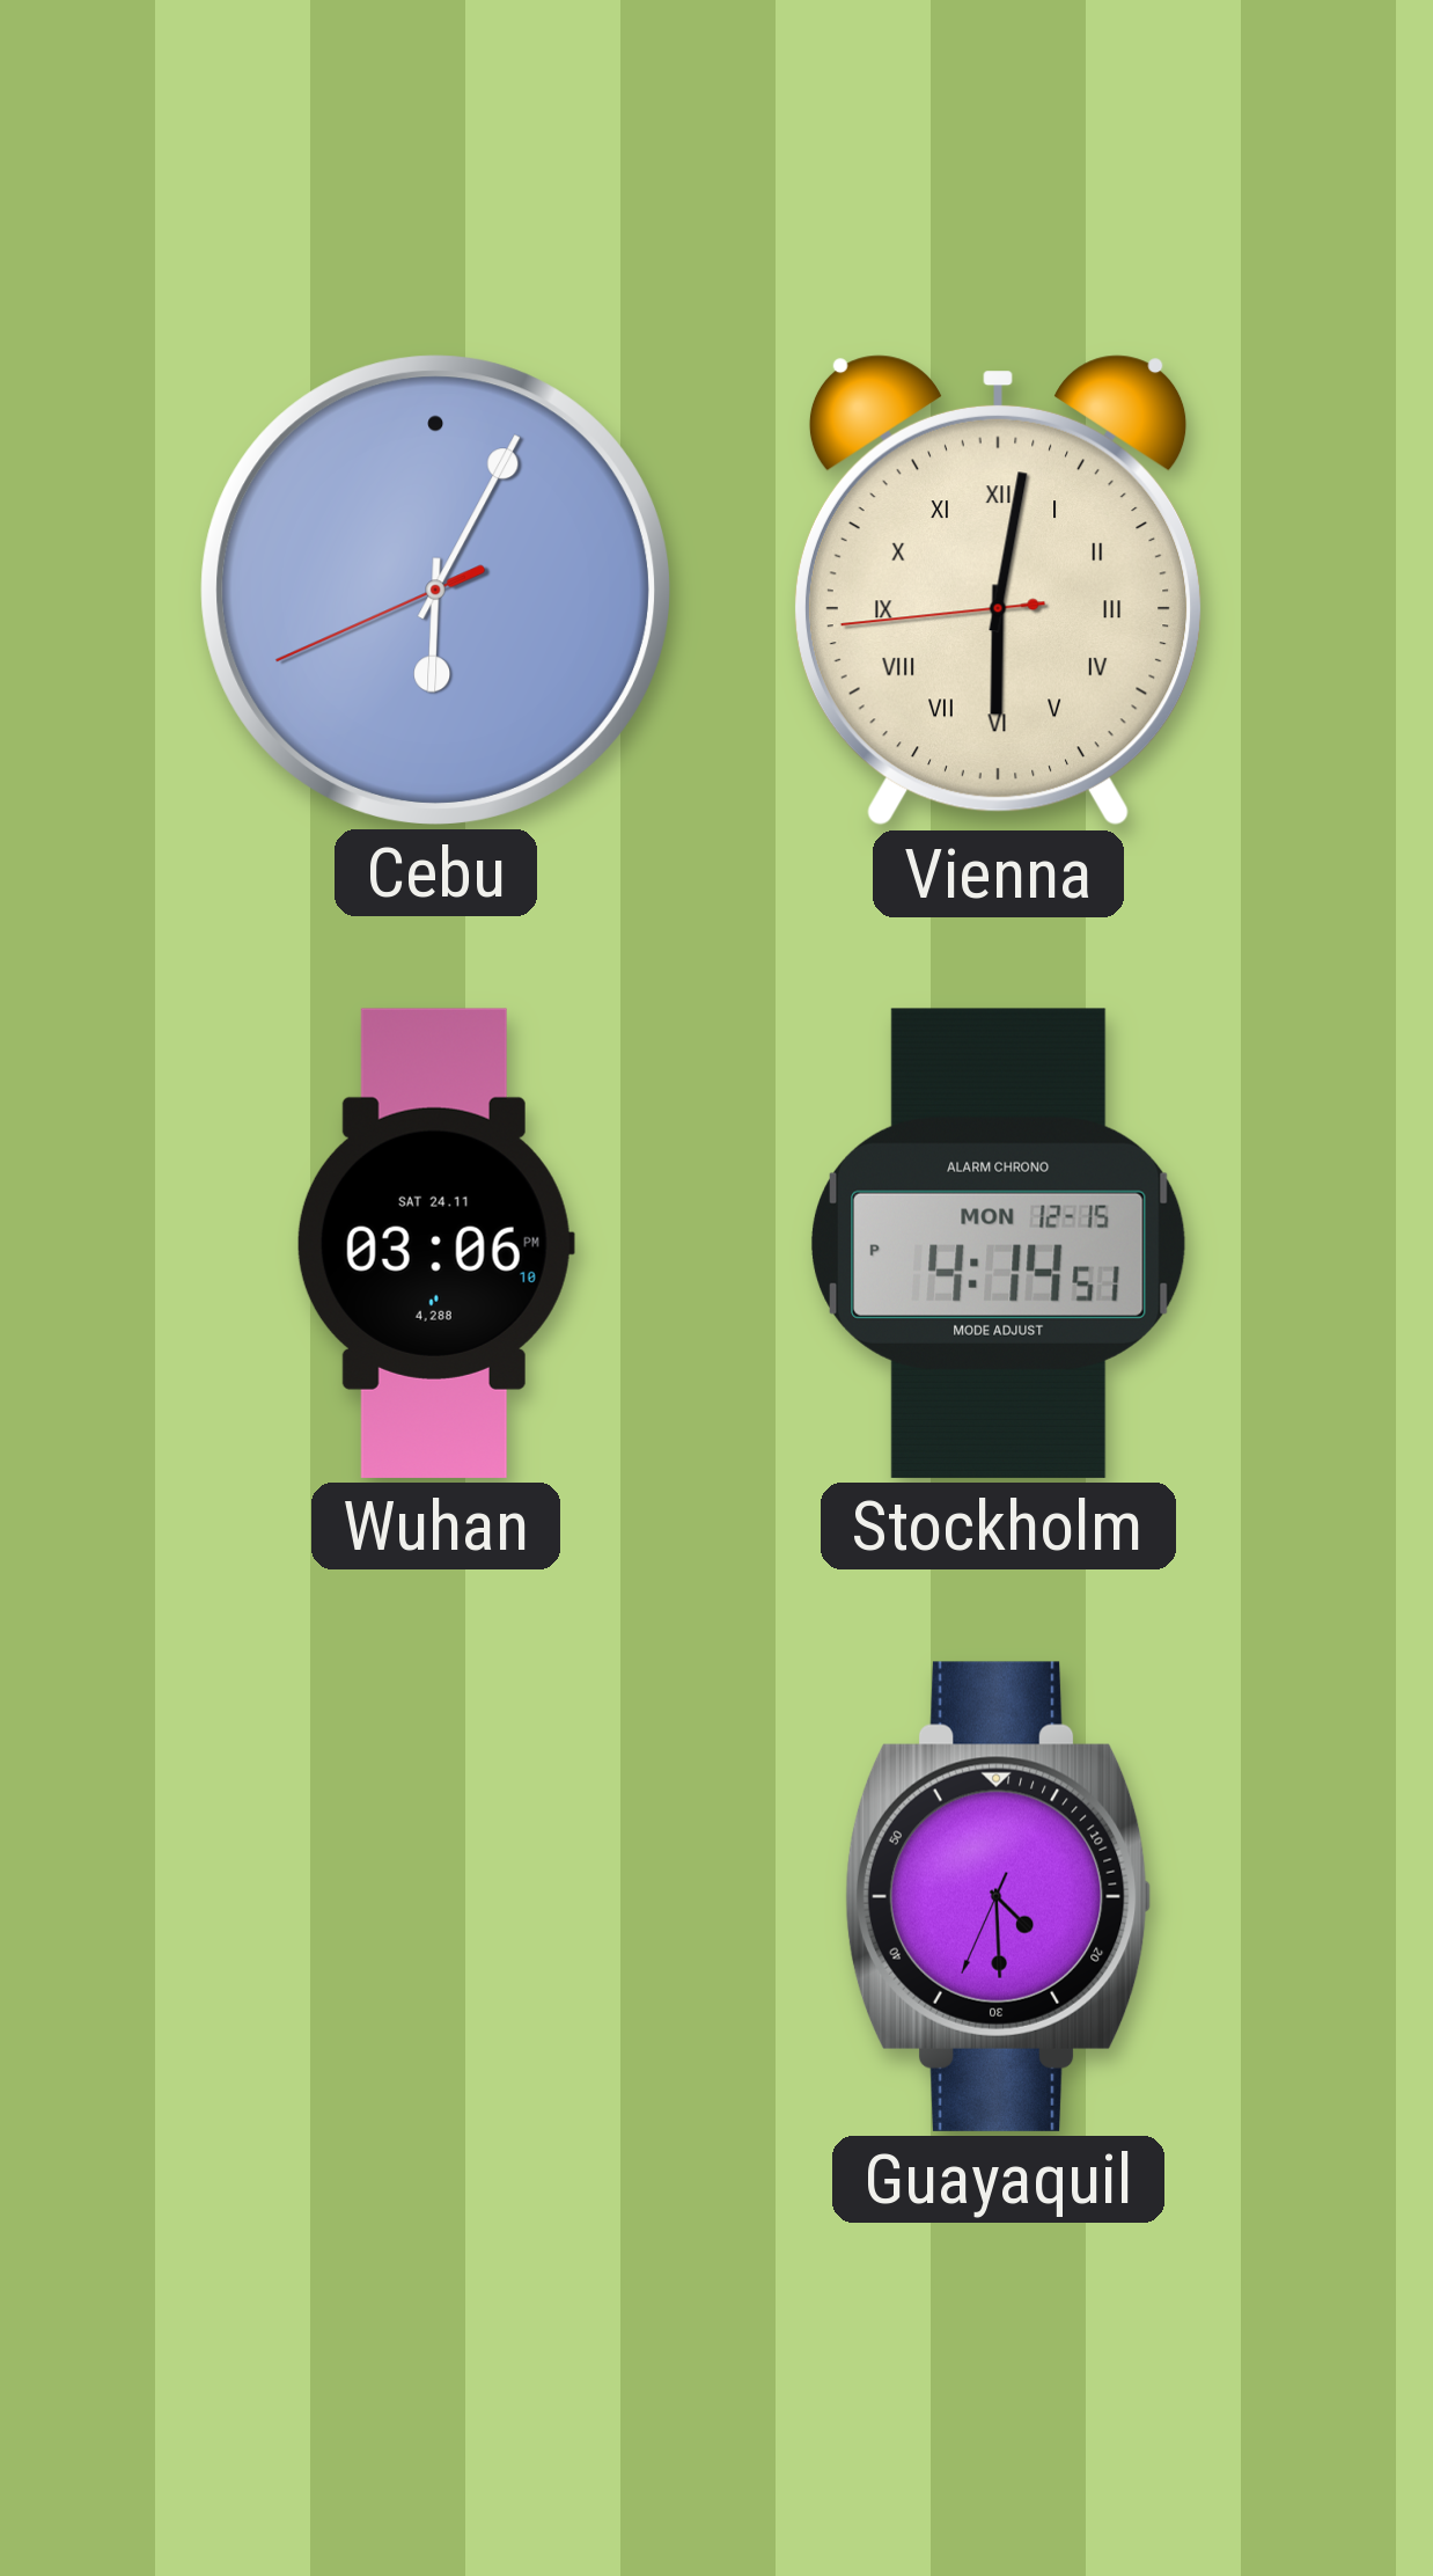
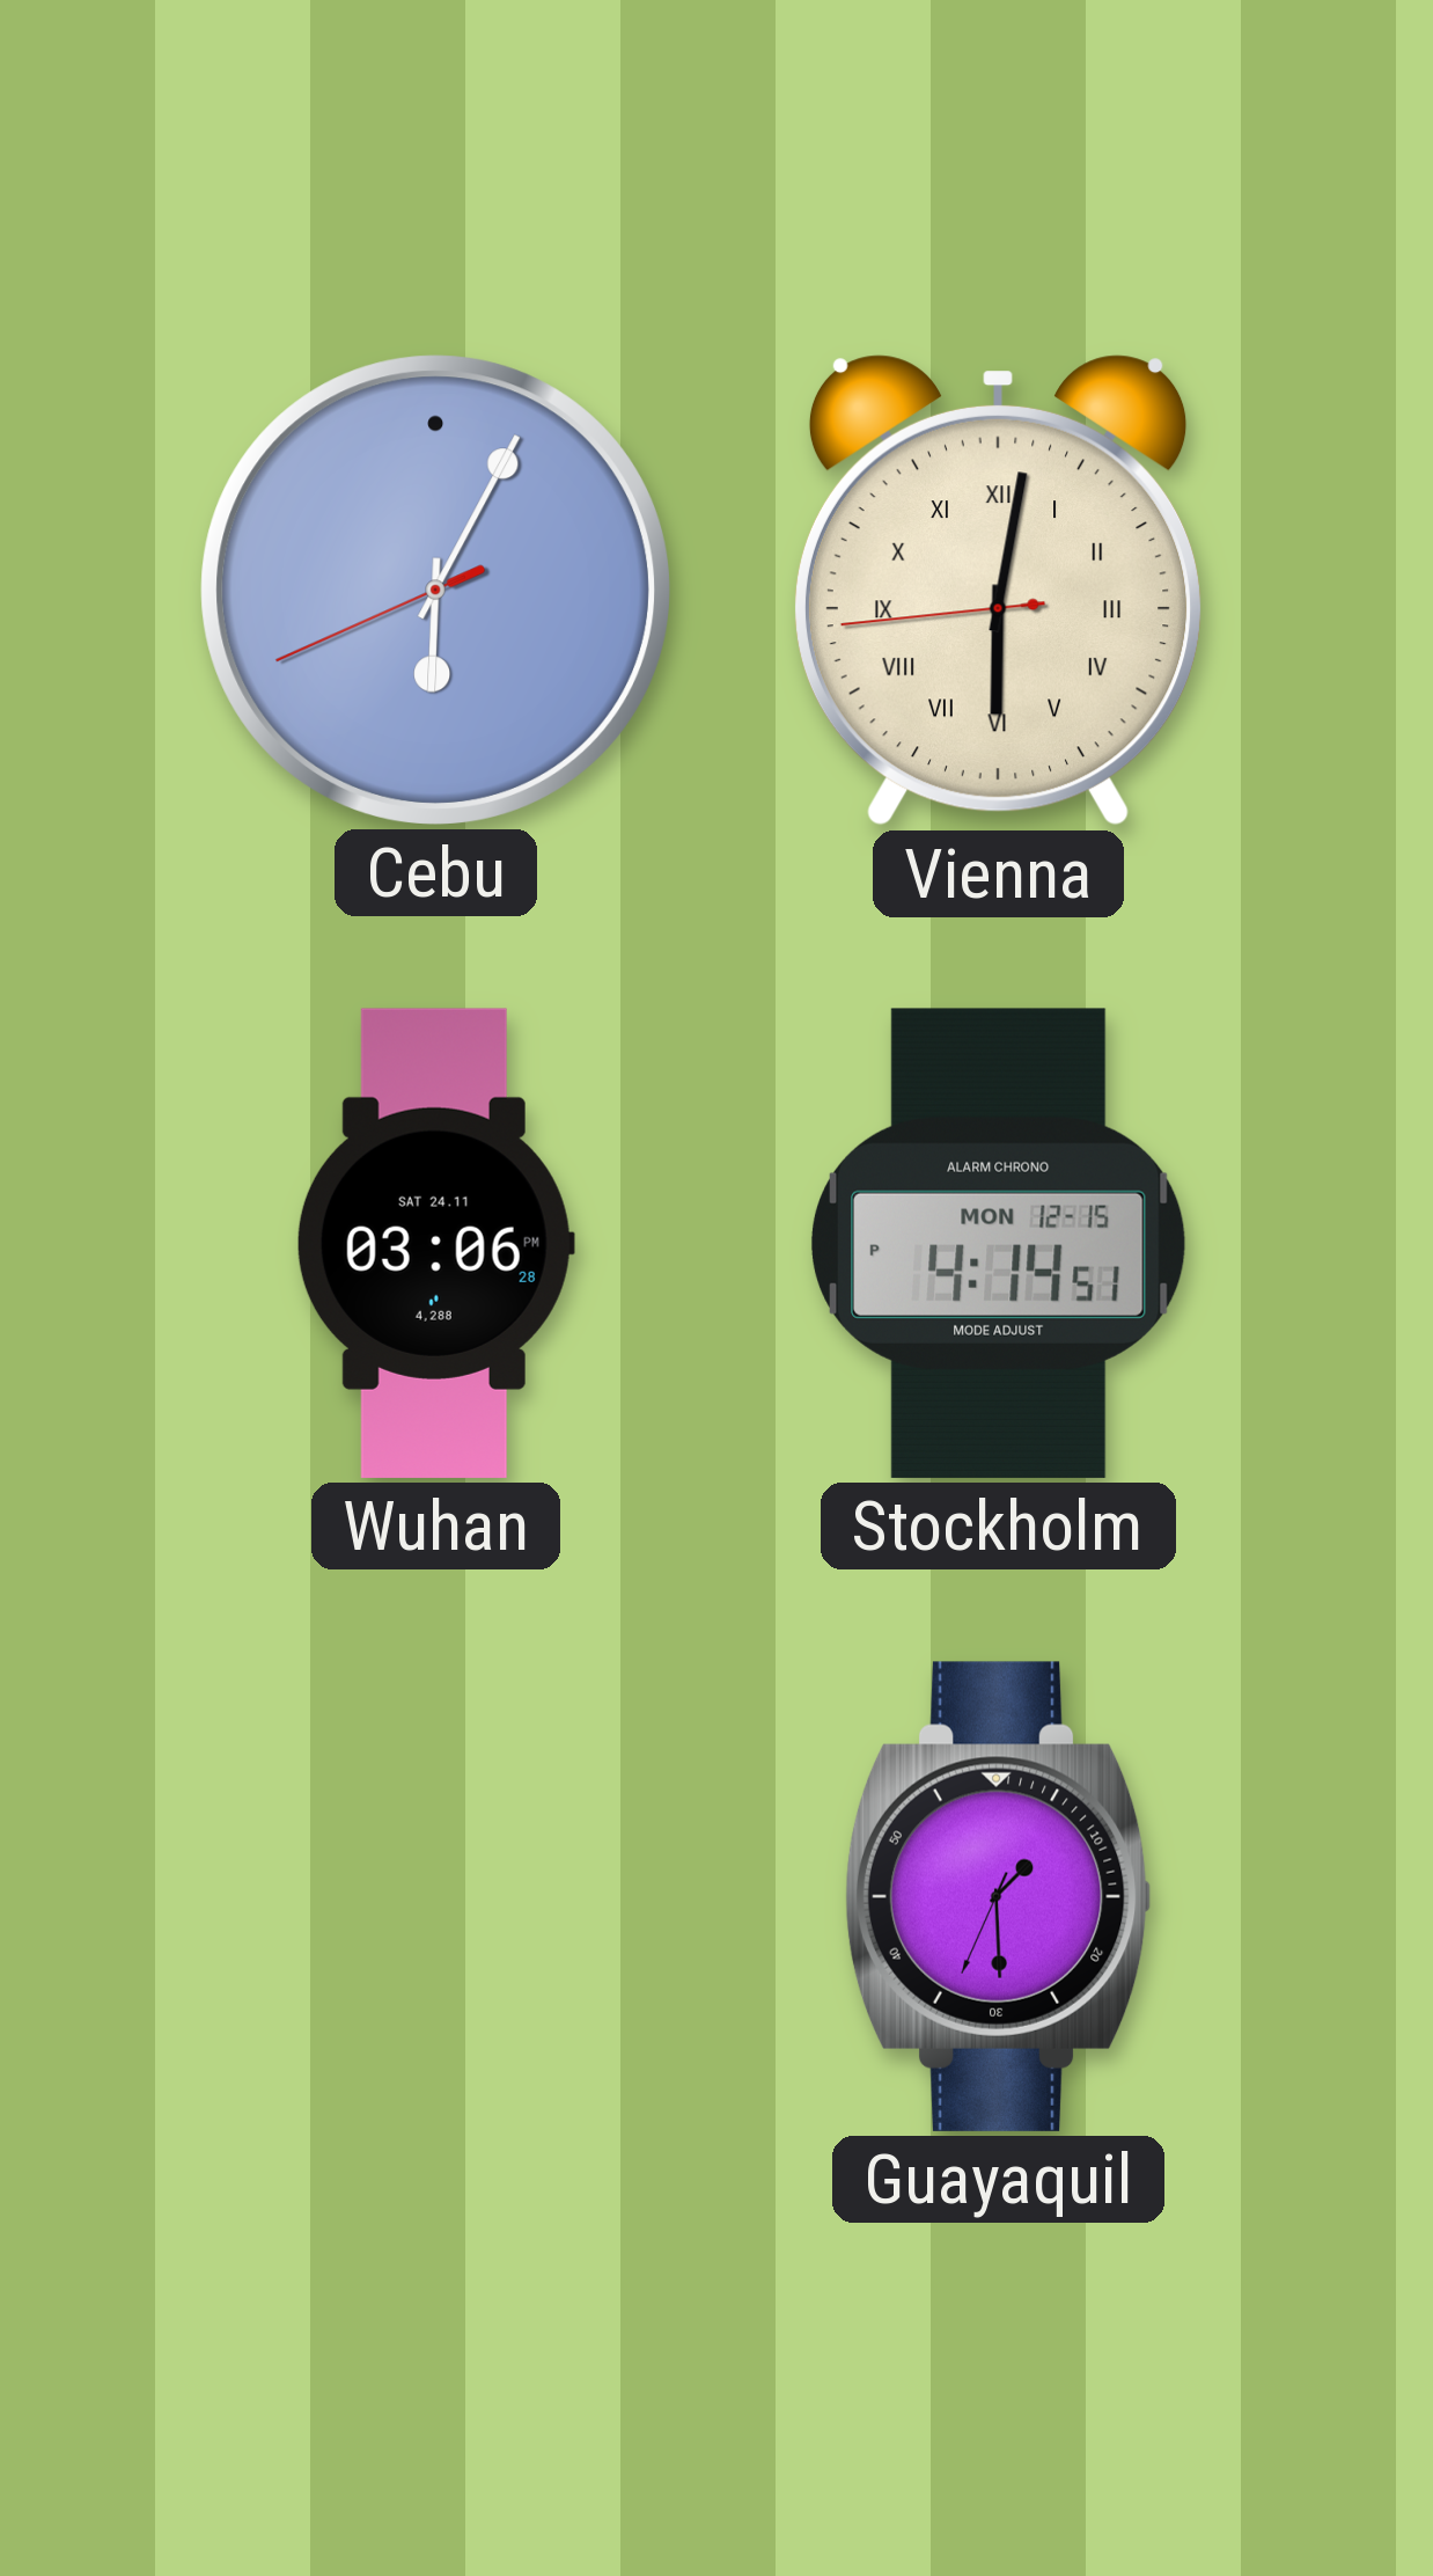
Wuhan: 03:06:10 PM -> 03:06:28 PM (435, 1243)
Guayaquil: 4:29 -> 1:29 (998, 1896)
